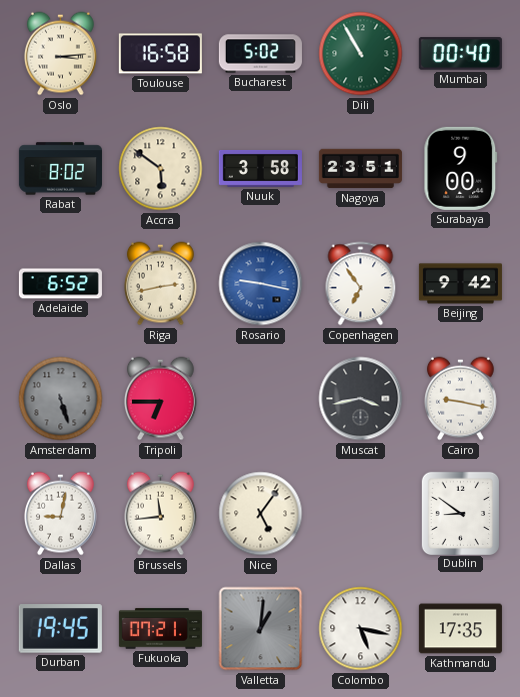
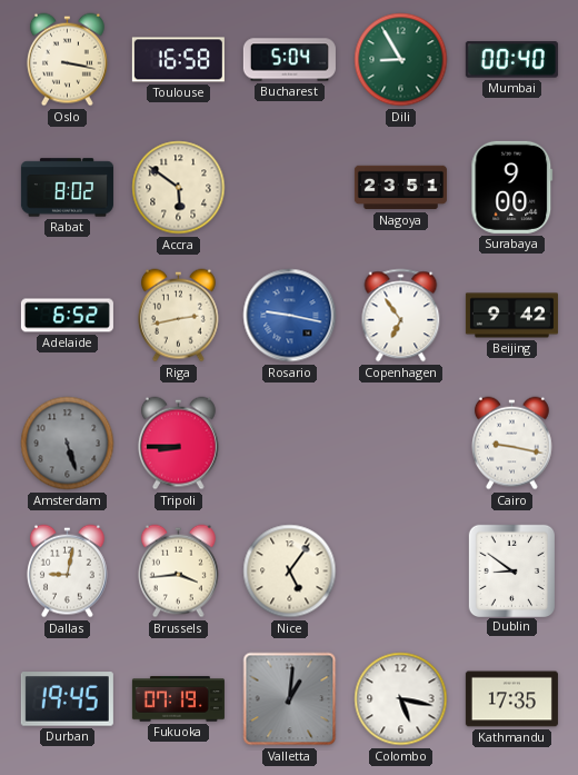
Oslo: 3:14 -> 3:17 (67, 60)
Bucharest: 5:02 -> 5:04 (289, 60)
Dili: 10:55 -> 8:55 (401, 60)
Nuuk: 3:58 -> none (260, 168)
Tripoli: 6:45 -> 8:45 (178, 444)
Muscat: 3:43 -> none (361, 399)
Brussels: 11:44 -> 3:44 (178, 572)
Fukuoka: 07:21 -> 07:19 (178, 699)
